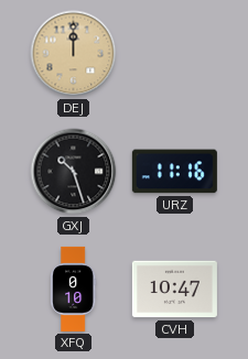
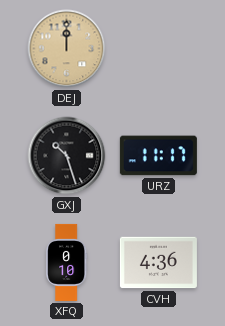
URZ: 11:16 -> 11:17 (158, 156)
CVH: 10:47 -> 4:36 (158, 263)
